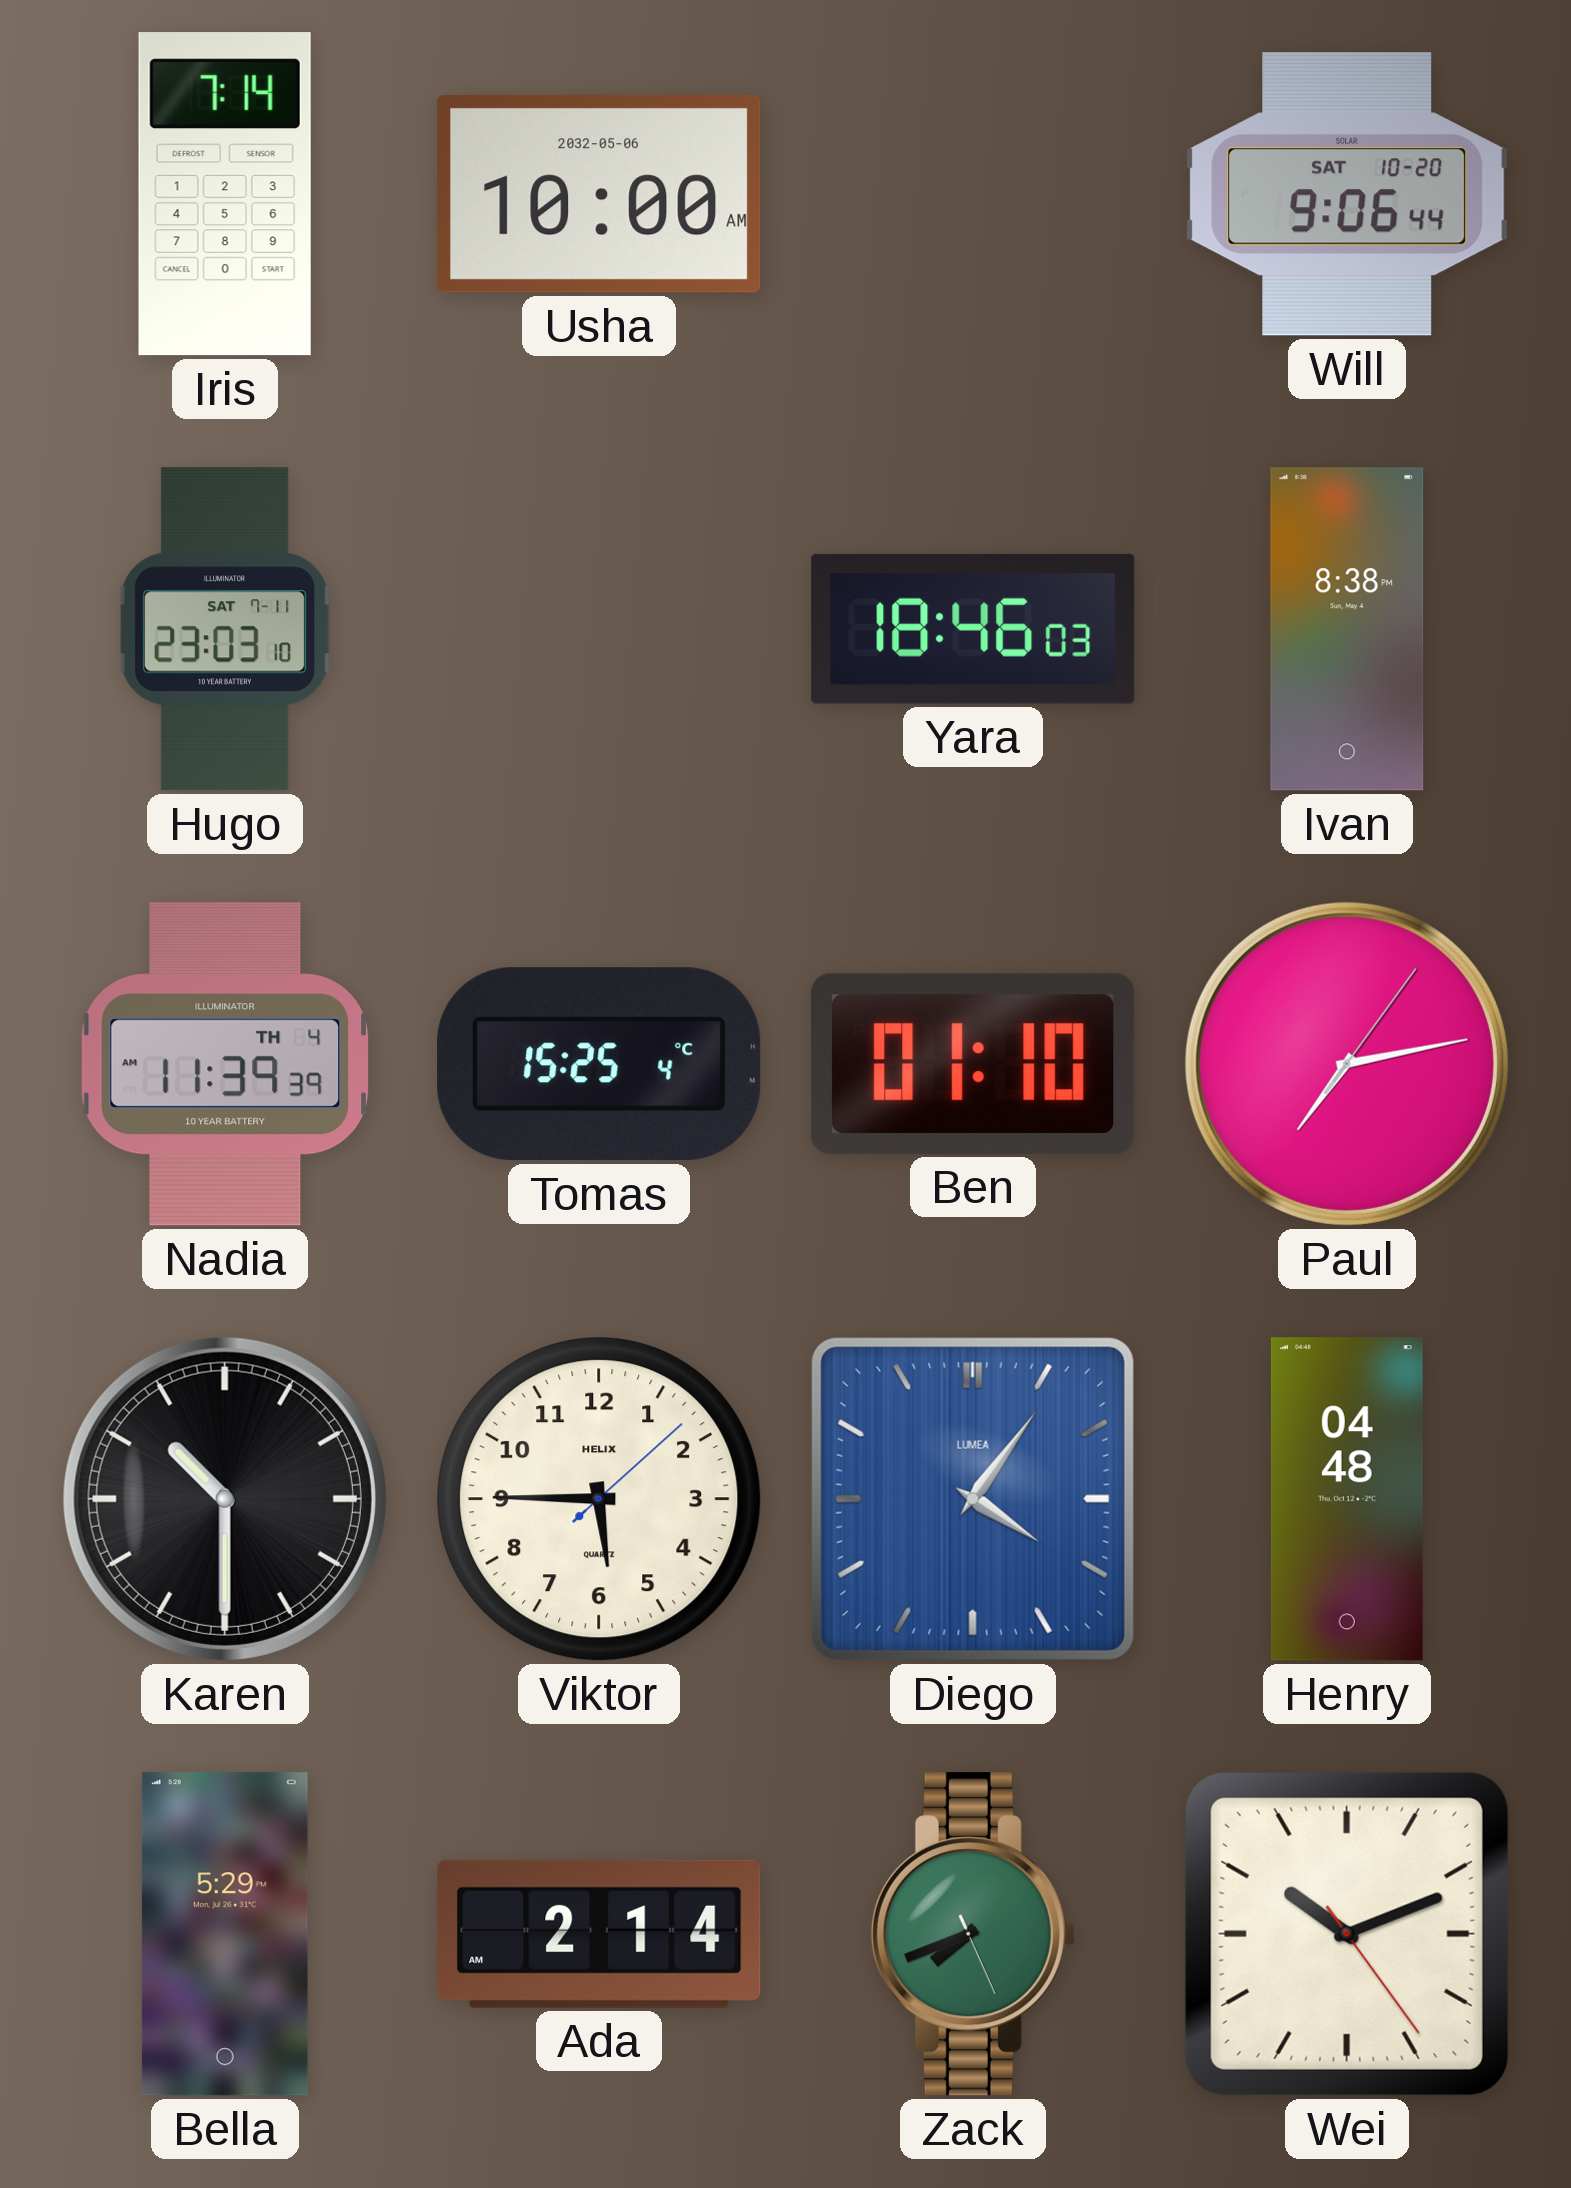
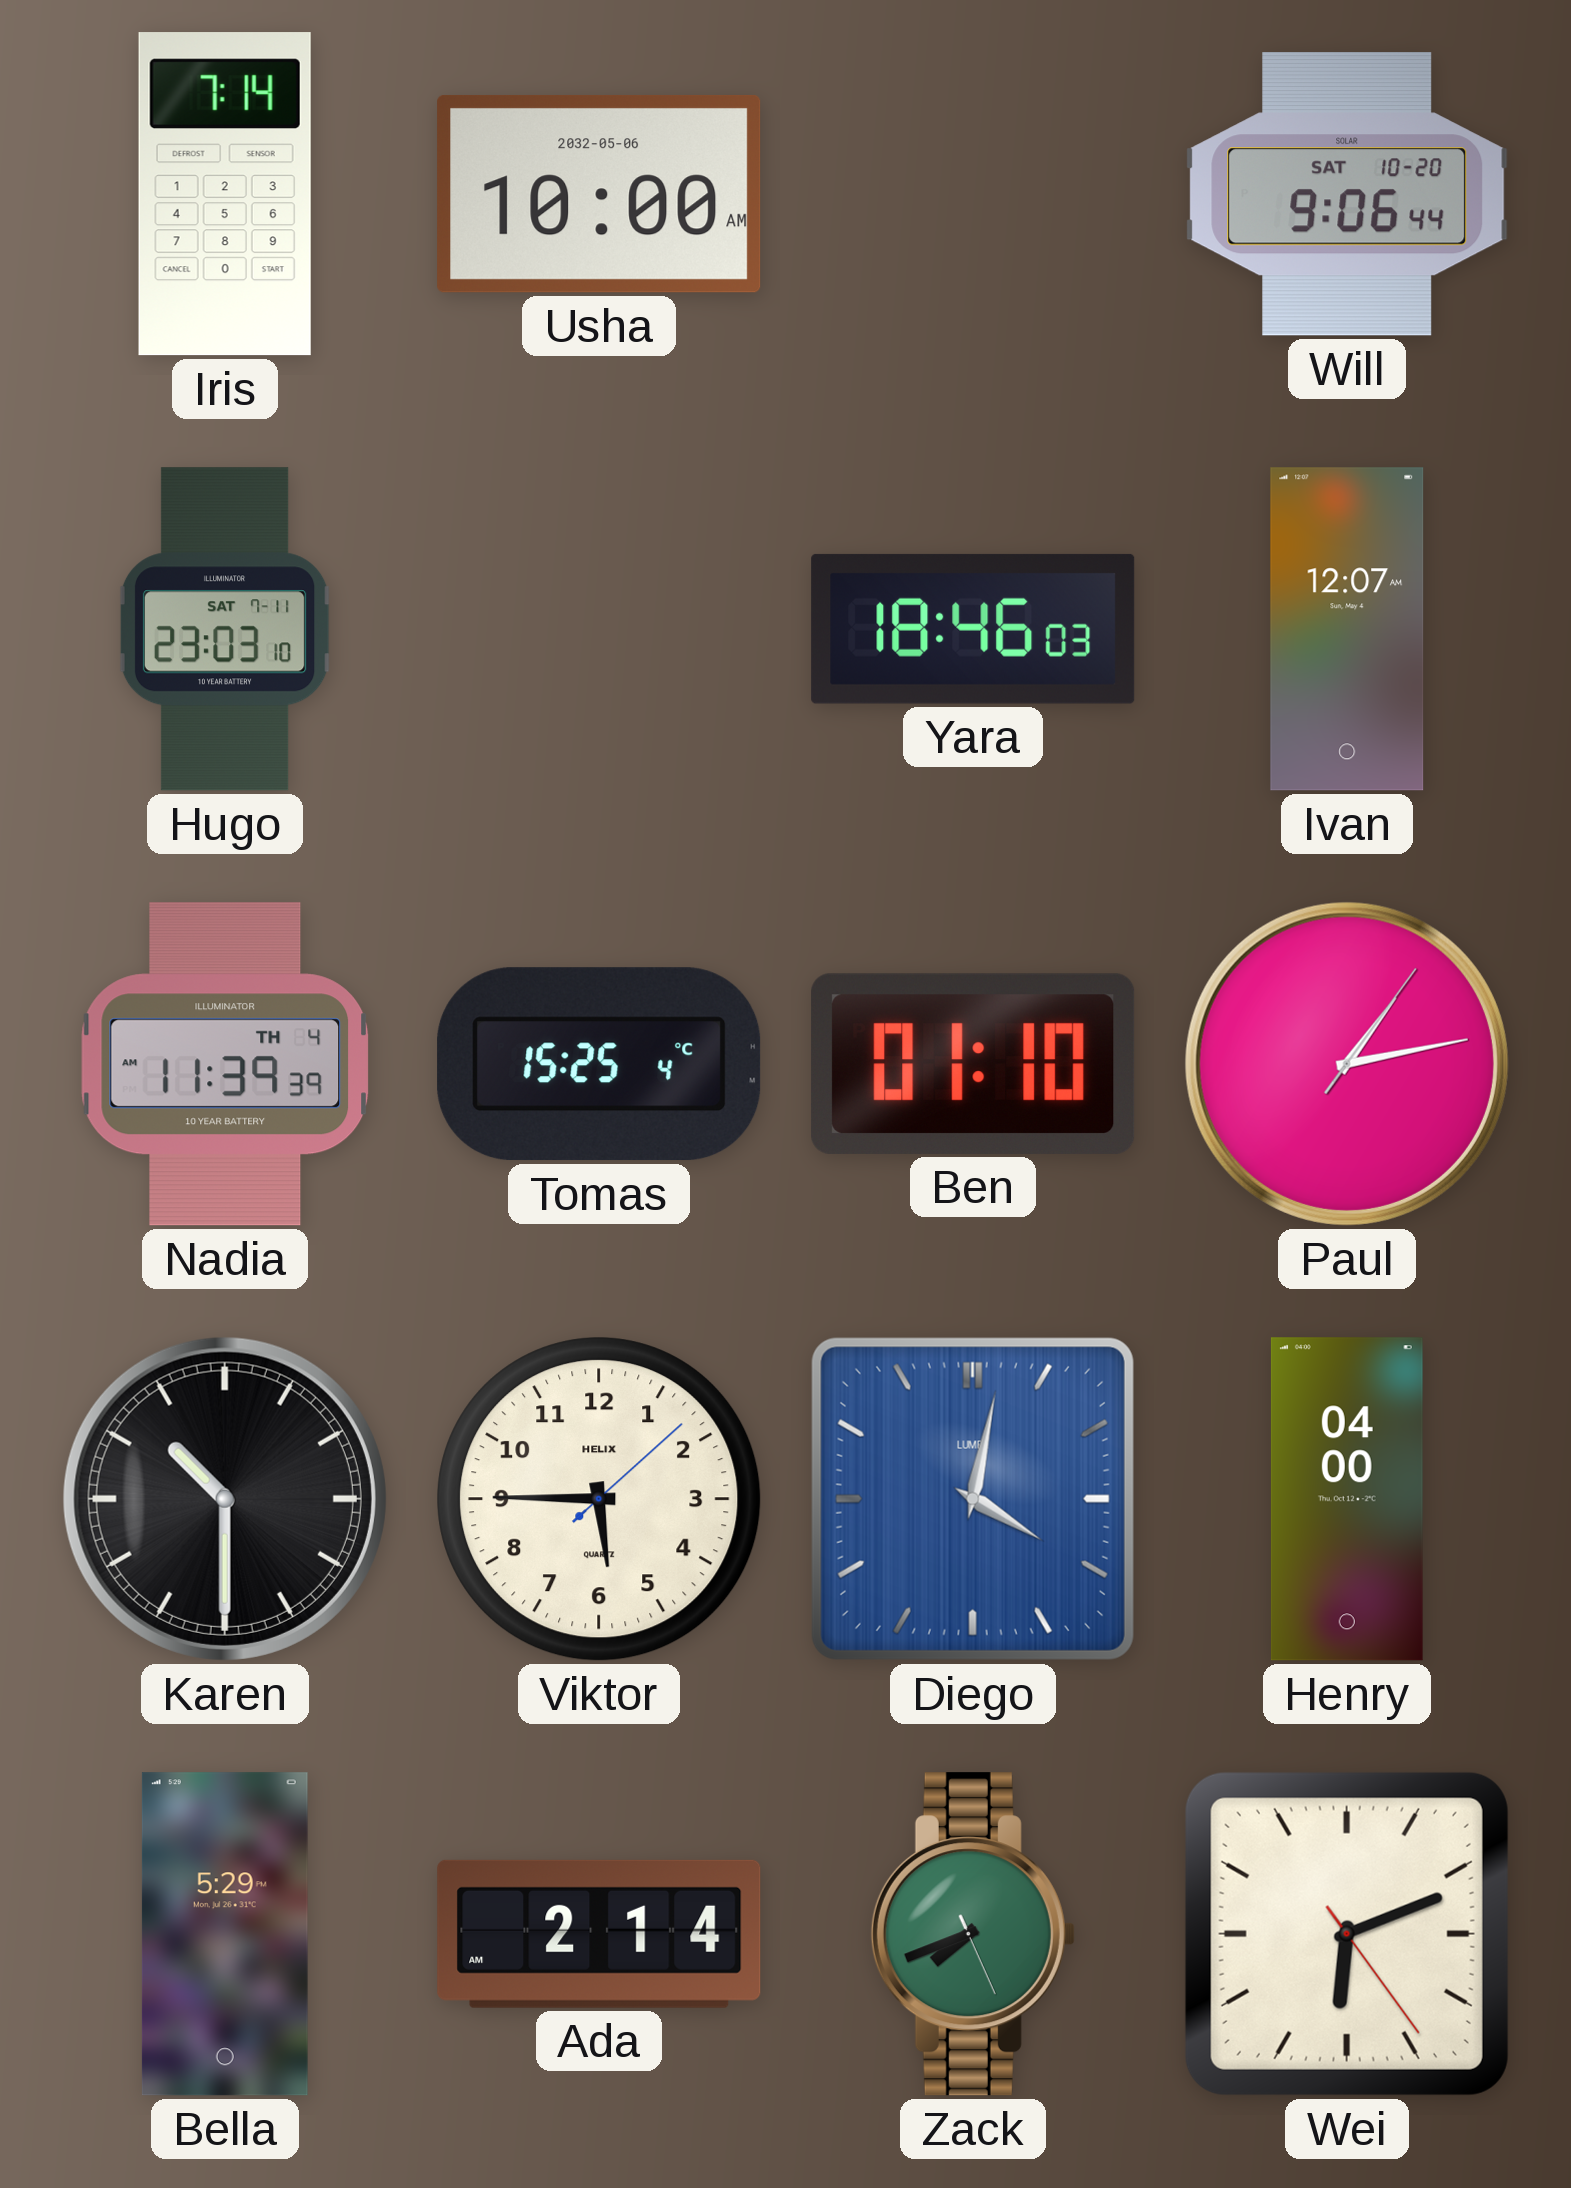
Ivan: 8:38 -> 12:07 (1347, 629)
Paul: 7:13 -> 1:13 (1347, 1064)
Diego: 4:06 -> 4:02 (973, 1499)
Henry: 04:48 -> 04:00 (1347, 1499)
Wei: 10:11 -> 6:11 (1347, 1934)
